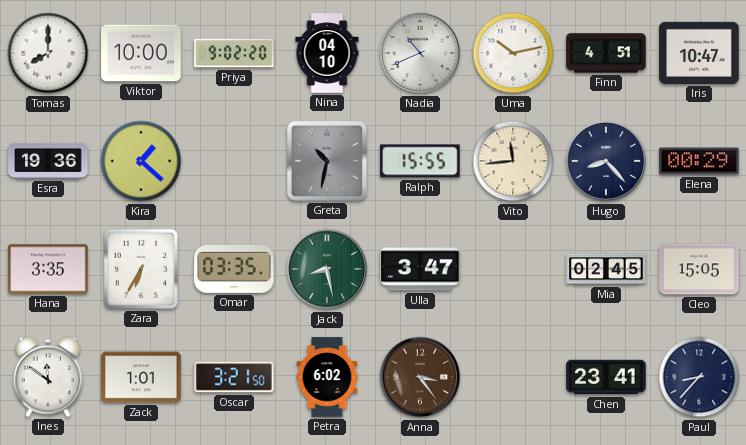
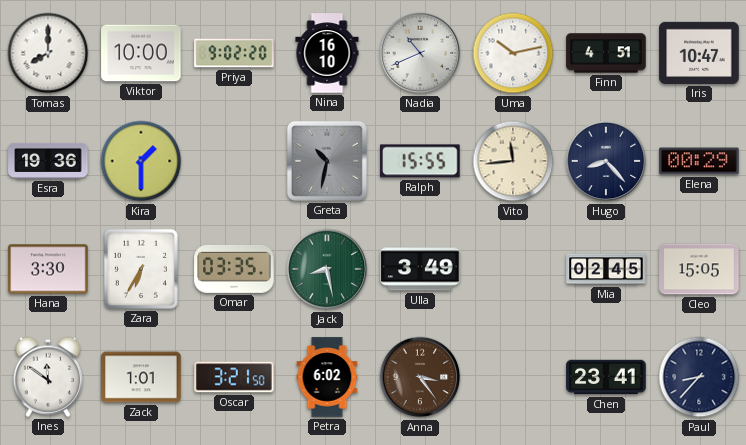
Nina: 04:10 -> 16:10 (327, 53)
Kira: 1:22 -> 1:30 (141, 161)
Hana: 3:35 -> 3:30 (48, 269)
Ulla: 3:47 -> 3:49 (420, 269)
